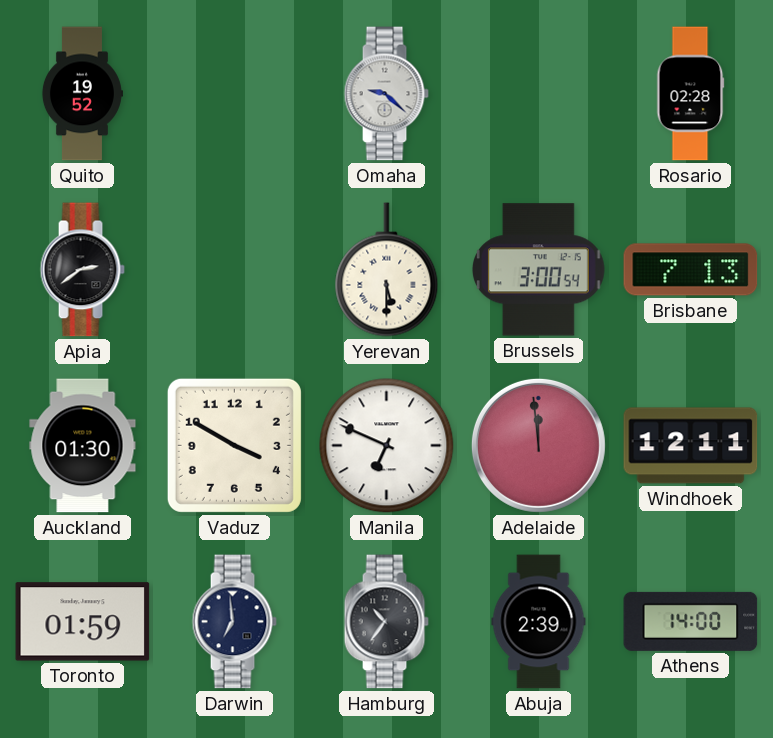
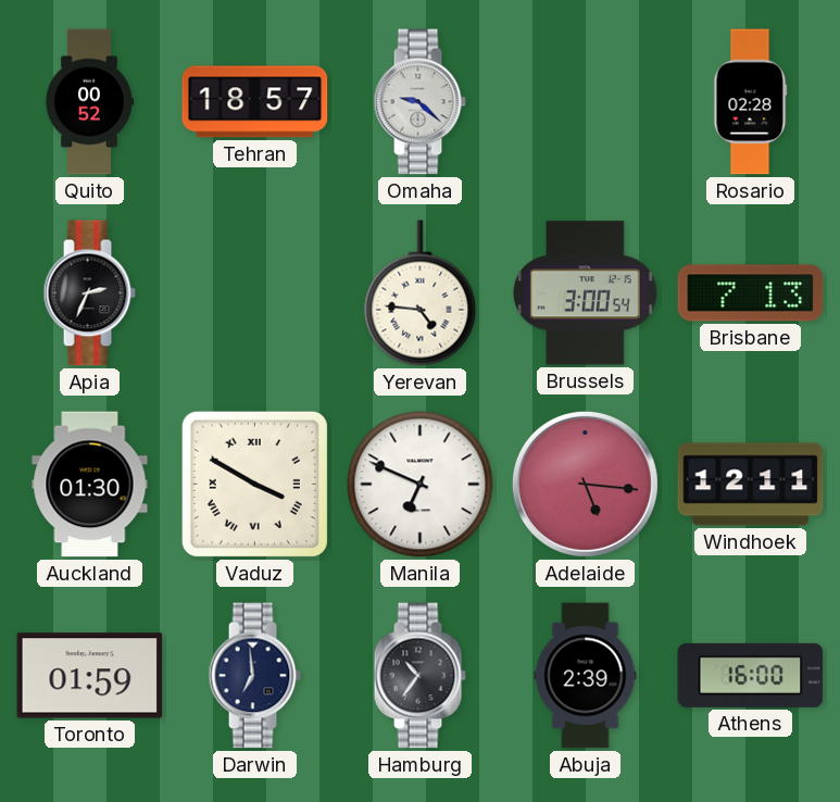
Quito: 19:52 -> 00:52 (89, 102)
Tehran: none -> 18:57 (255, 102)
Apia: 2:39 -> 2:34 (89, 293)
Yerevan: 5:30 -> 4:46 (421, 293)
Vaduz numerals: Arabic -> Roman (254, 484)
Adelaide: 11:59 -> 5:16 (585, 484)
Athens: 14:00 -> 16:00 (751, 675)
